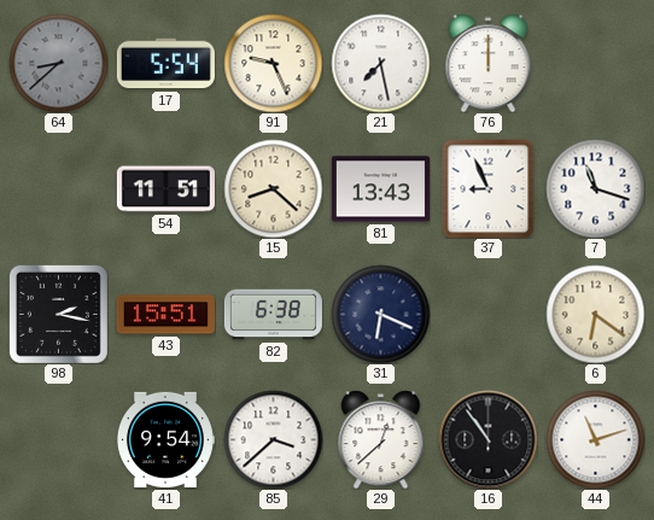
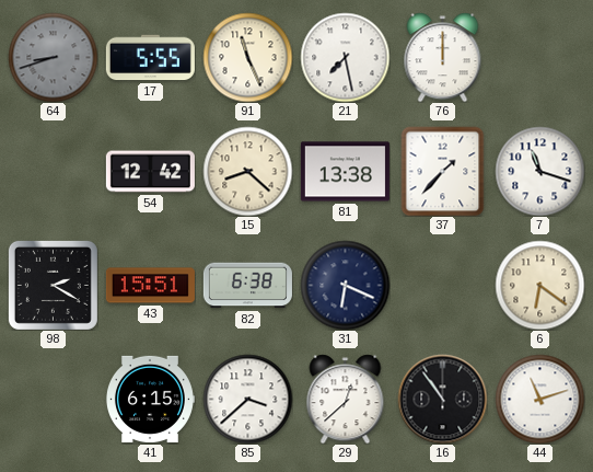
64: 8:38 -> 8:42 (53, 57)
17: 5:54 -> 5:55 (150, 58)
91: 9:26 -> 11:26 (247, 57)
54: 11:51 -> 12:42 (150, 172)
81: 13:43 -> 13:38 (345, 172)
37: 8:56 -> 1:37 (443, 171)
98: 2:17 -> 2:20 (53, 285)
41: 9:54 -> 6:15 (150, 399)
